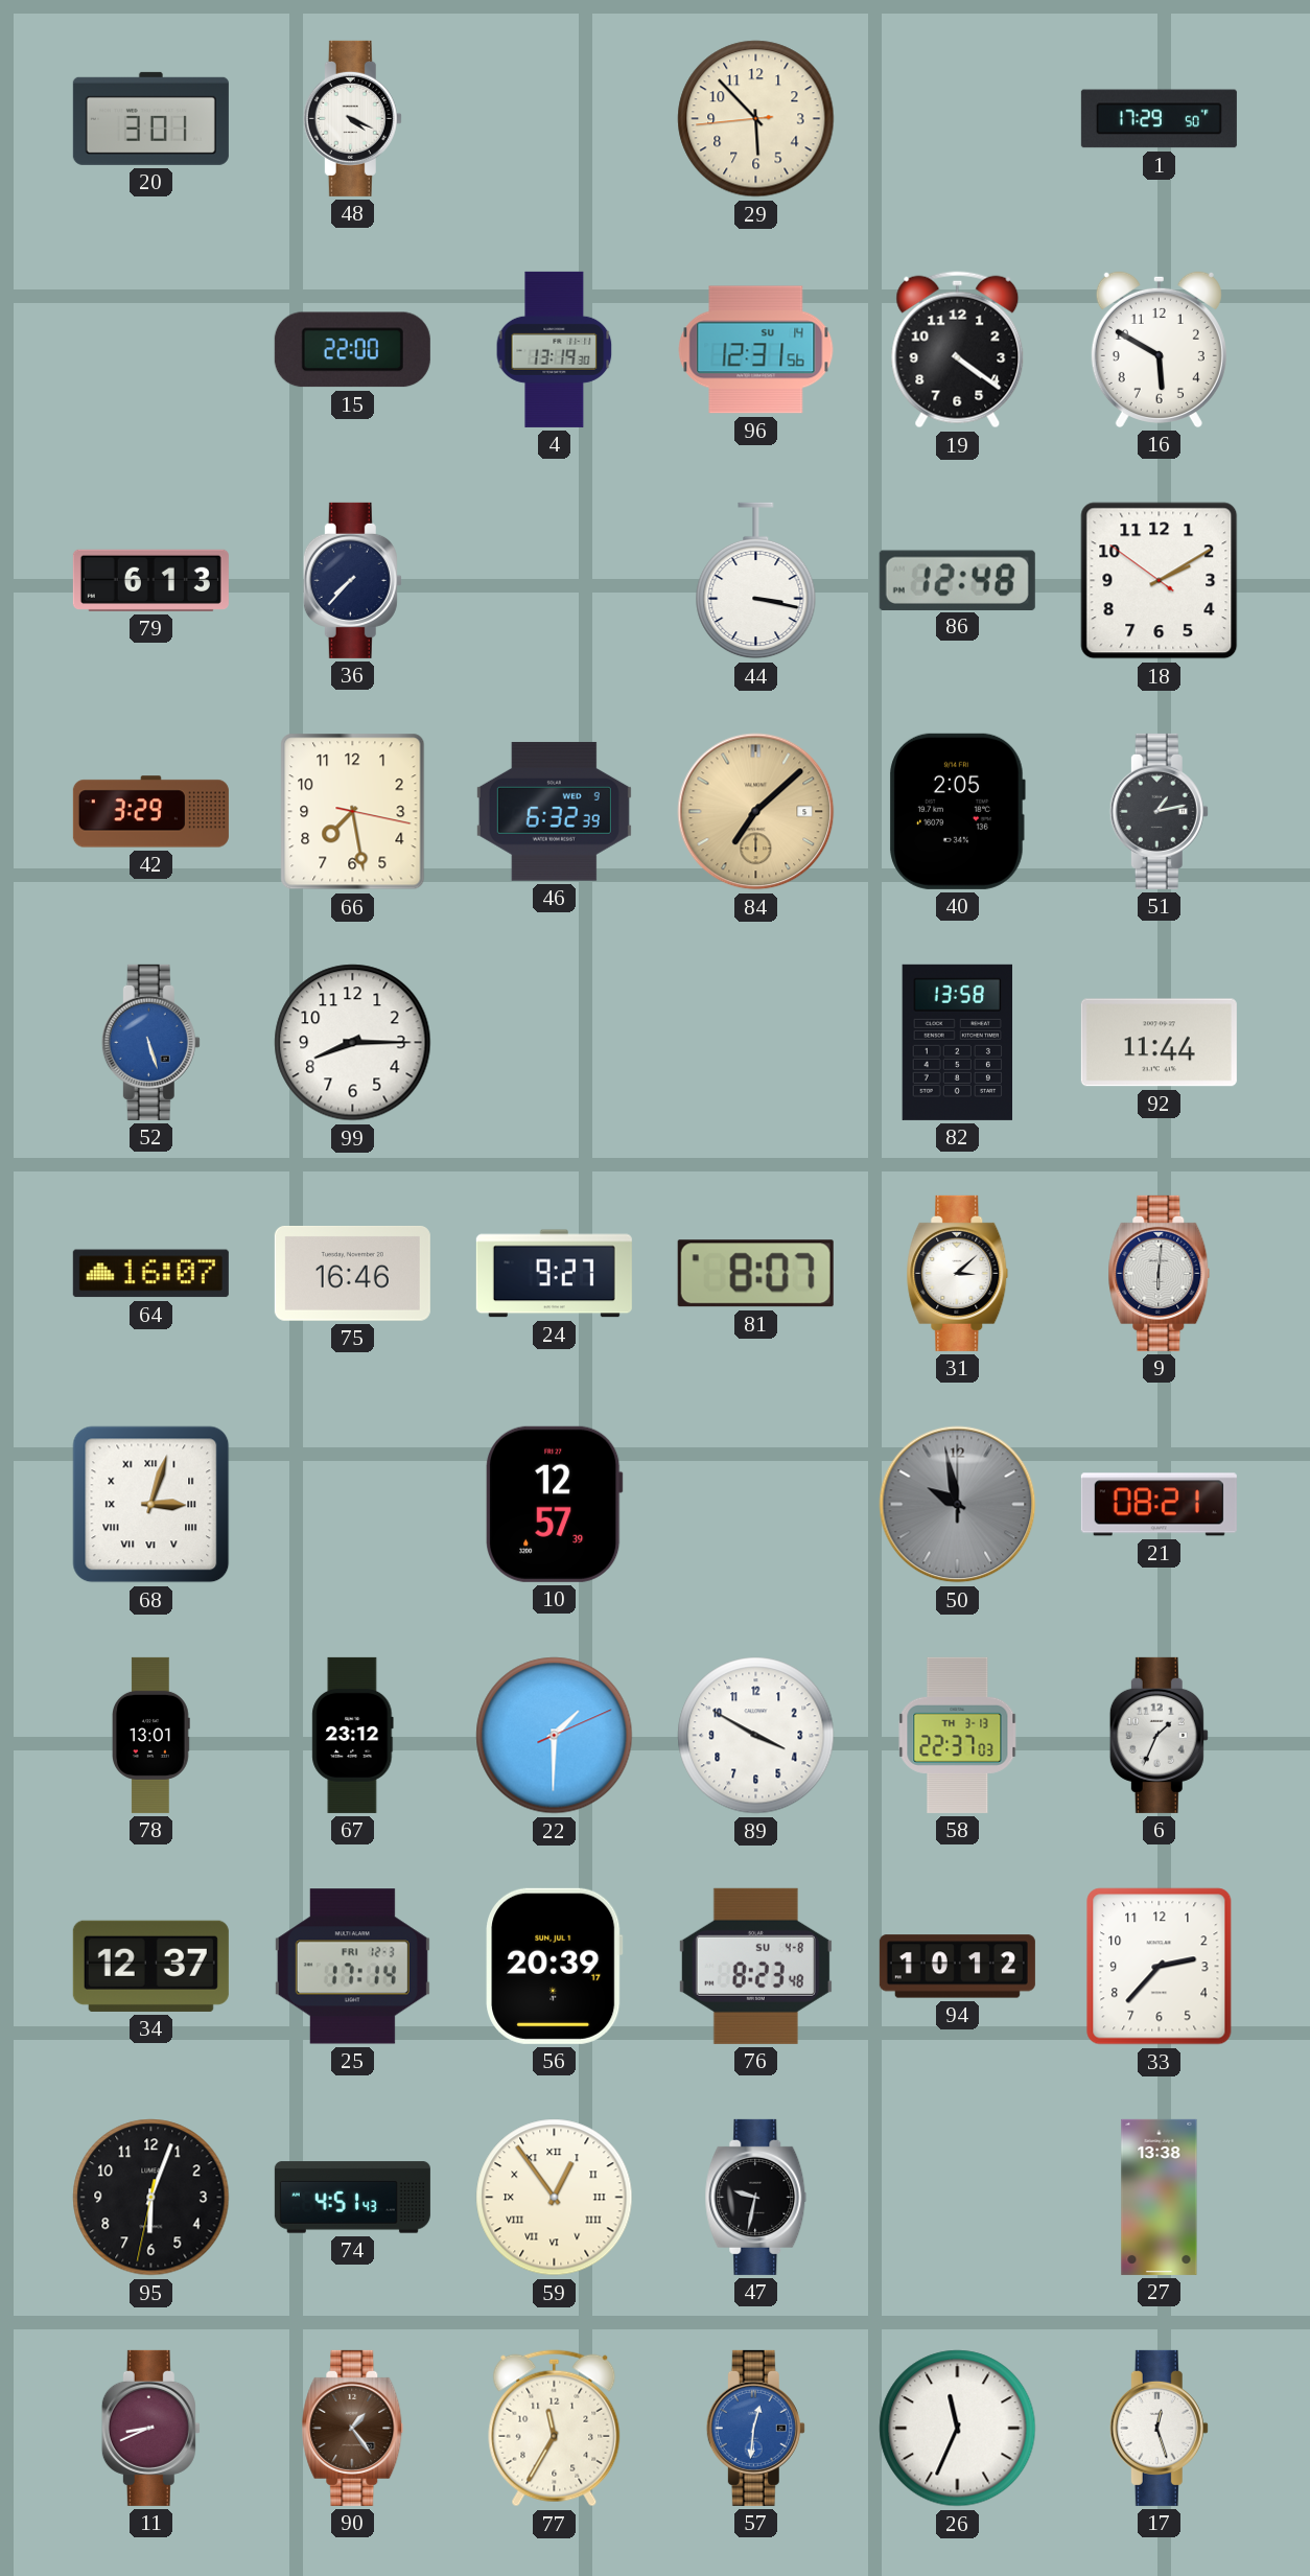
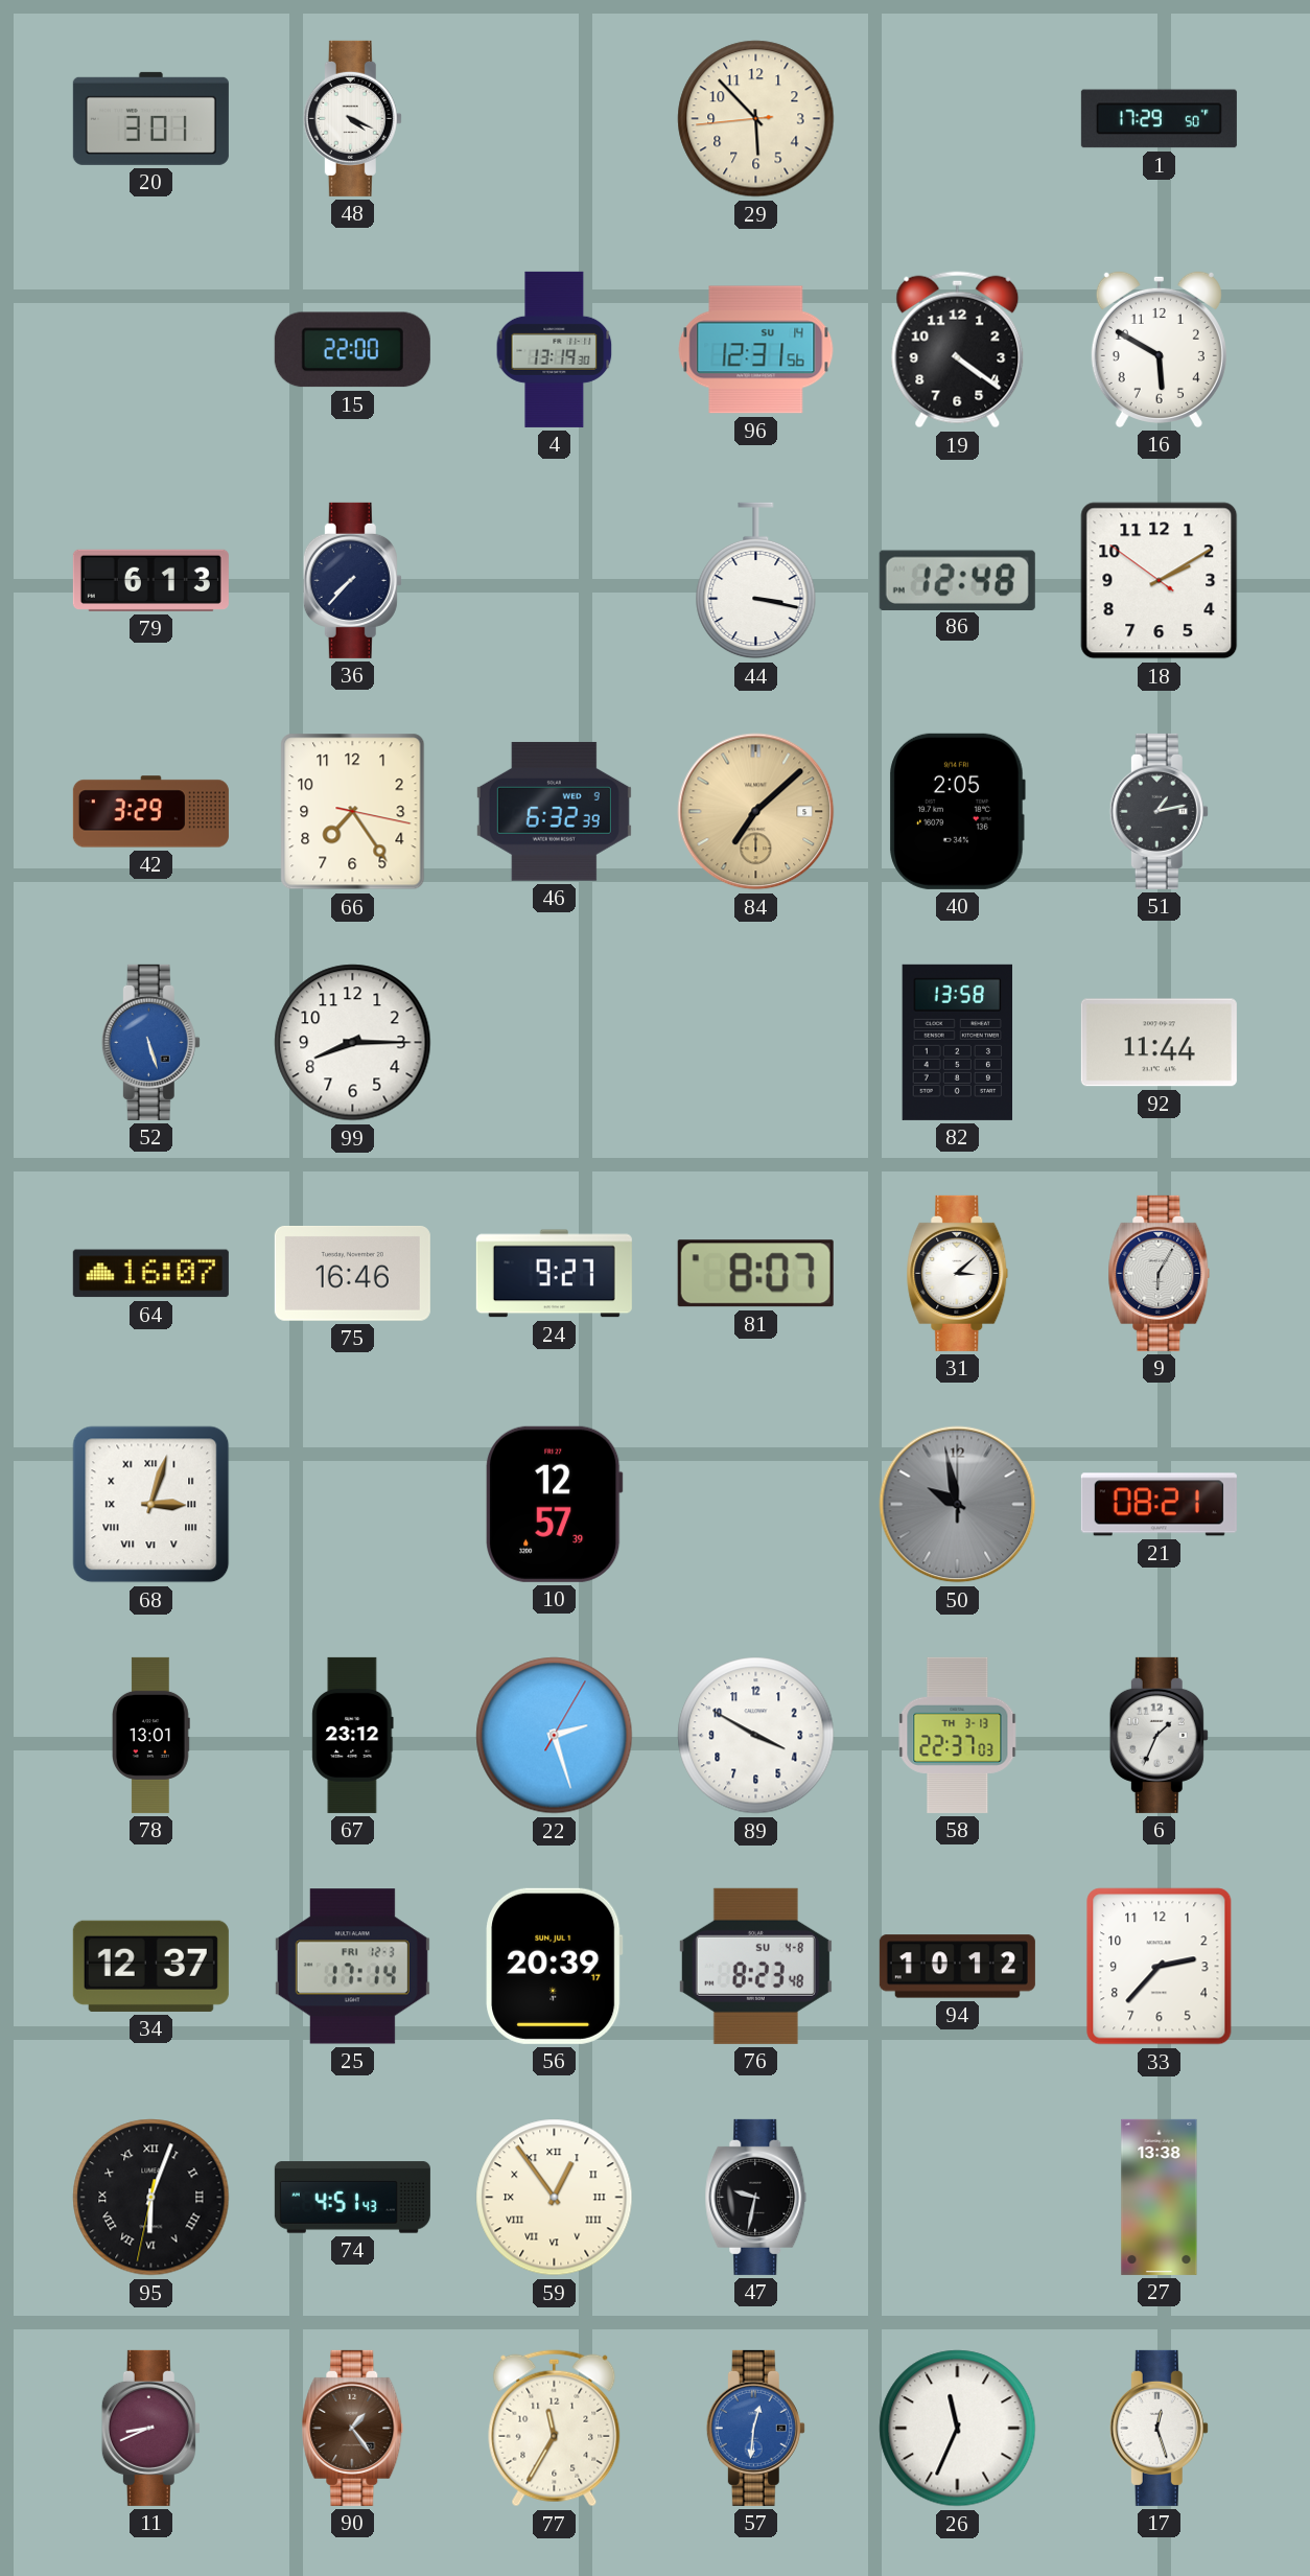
66: 7:28 -> 7:24 (353, 812)
9: 6:01 -> 6:05 (1160, 1273)
22: 1:30 -> 2:27 (555, 1736)
95 numerals: Arabic -> Roman (151, 2198)
